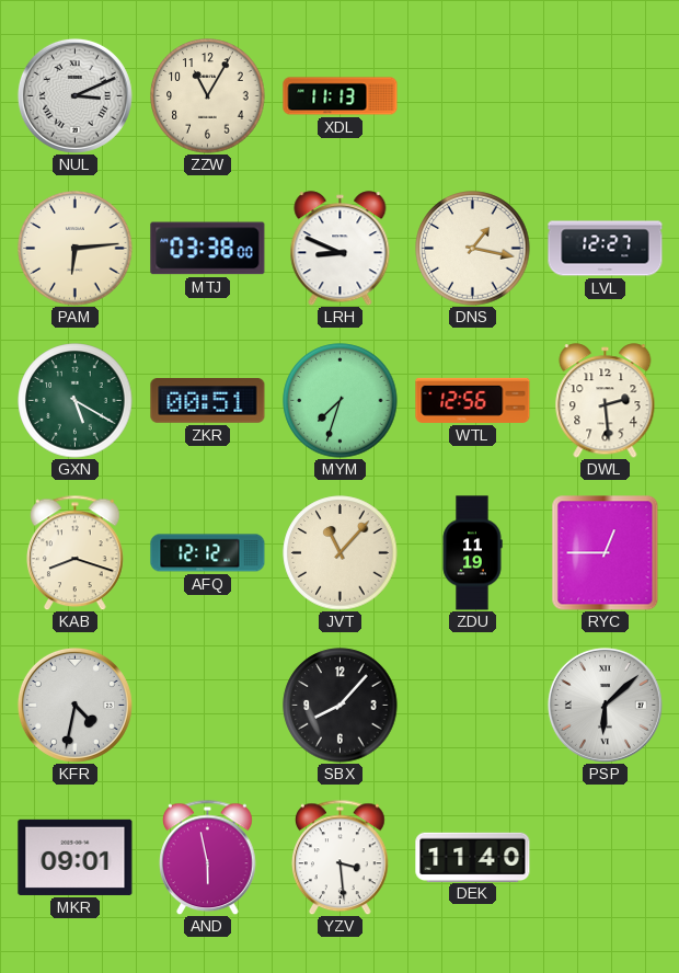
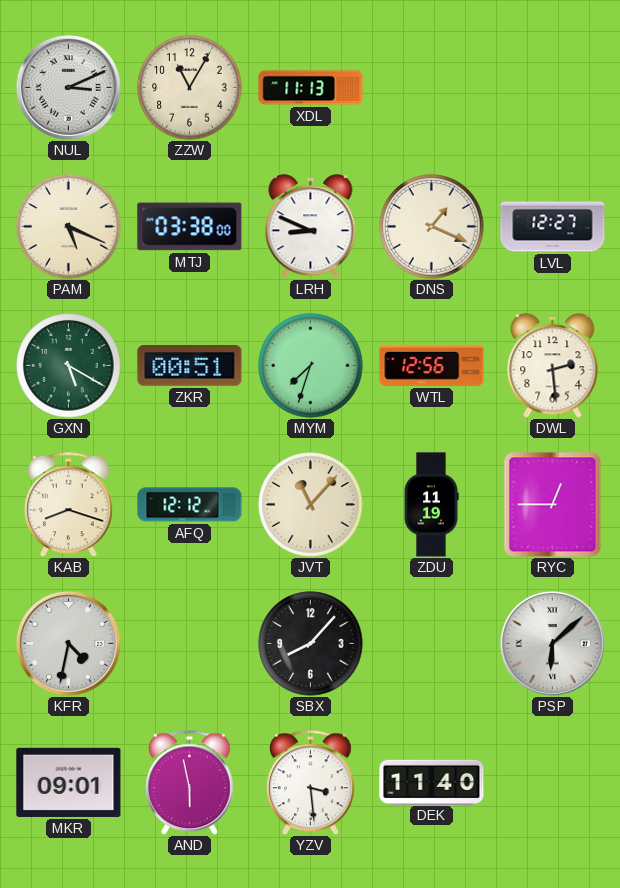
PAM: 6:14 -> 5:19 (69, 227)
DNS: 1:17 -> 1:19 (432, 227)
